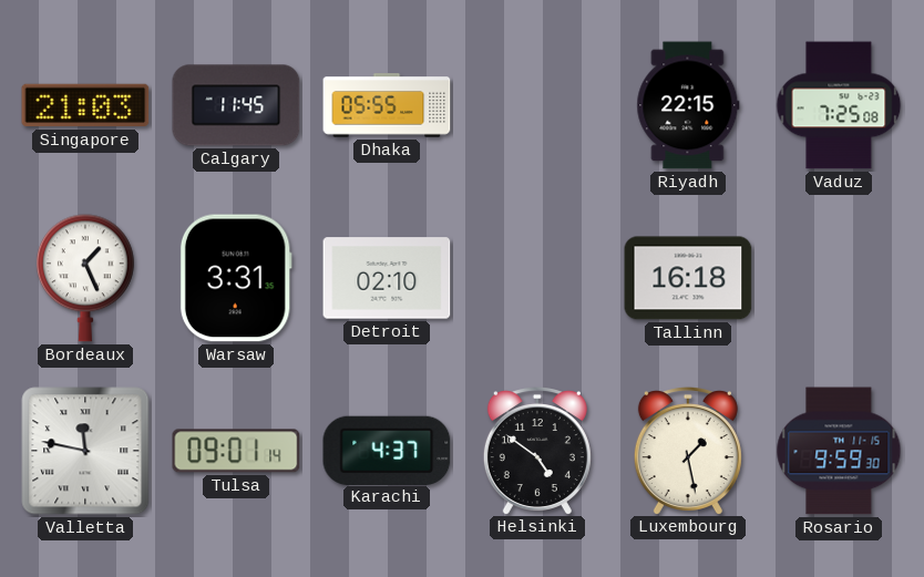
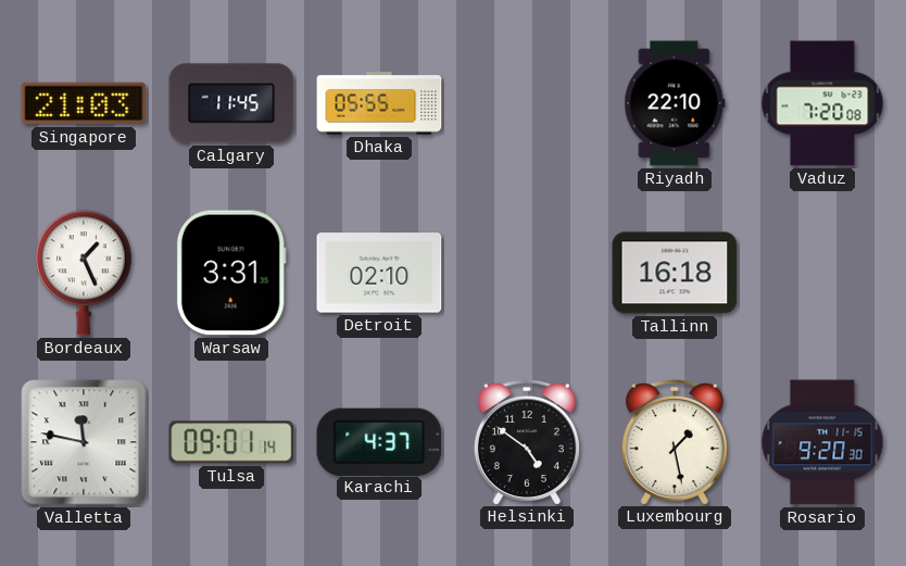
Riyadh: 22:15 -> 22:10 (675, 103)
Vaduz: 7:25 -> 7:20 (822, 103)
Rosario: 9:59 -> 9:20 (822, 442)
